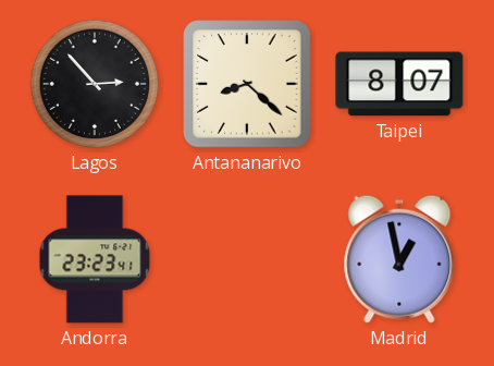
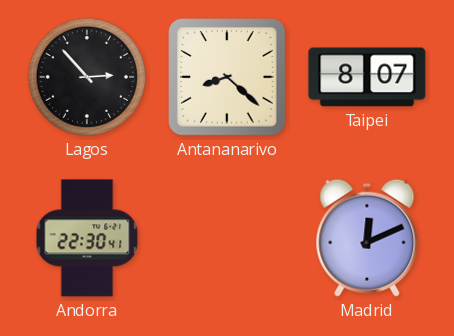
Andorra: 23:23 -> 22:30 (87, 238)
Madrid: 12:58 -> 12:11 (367, 238)
